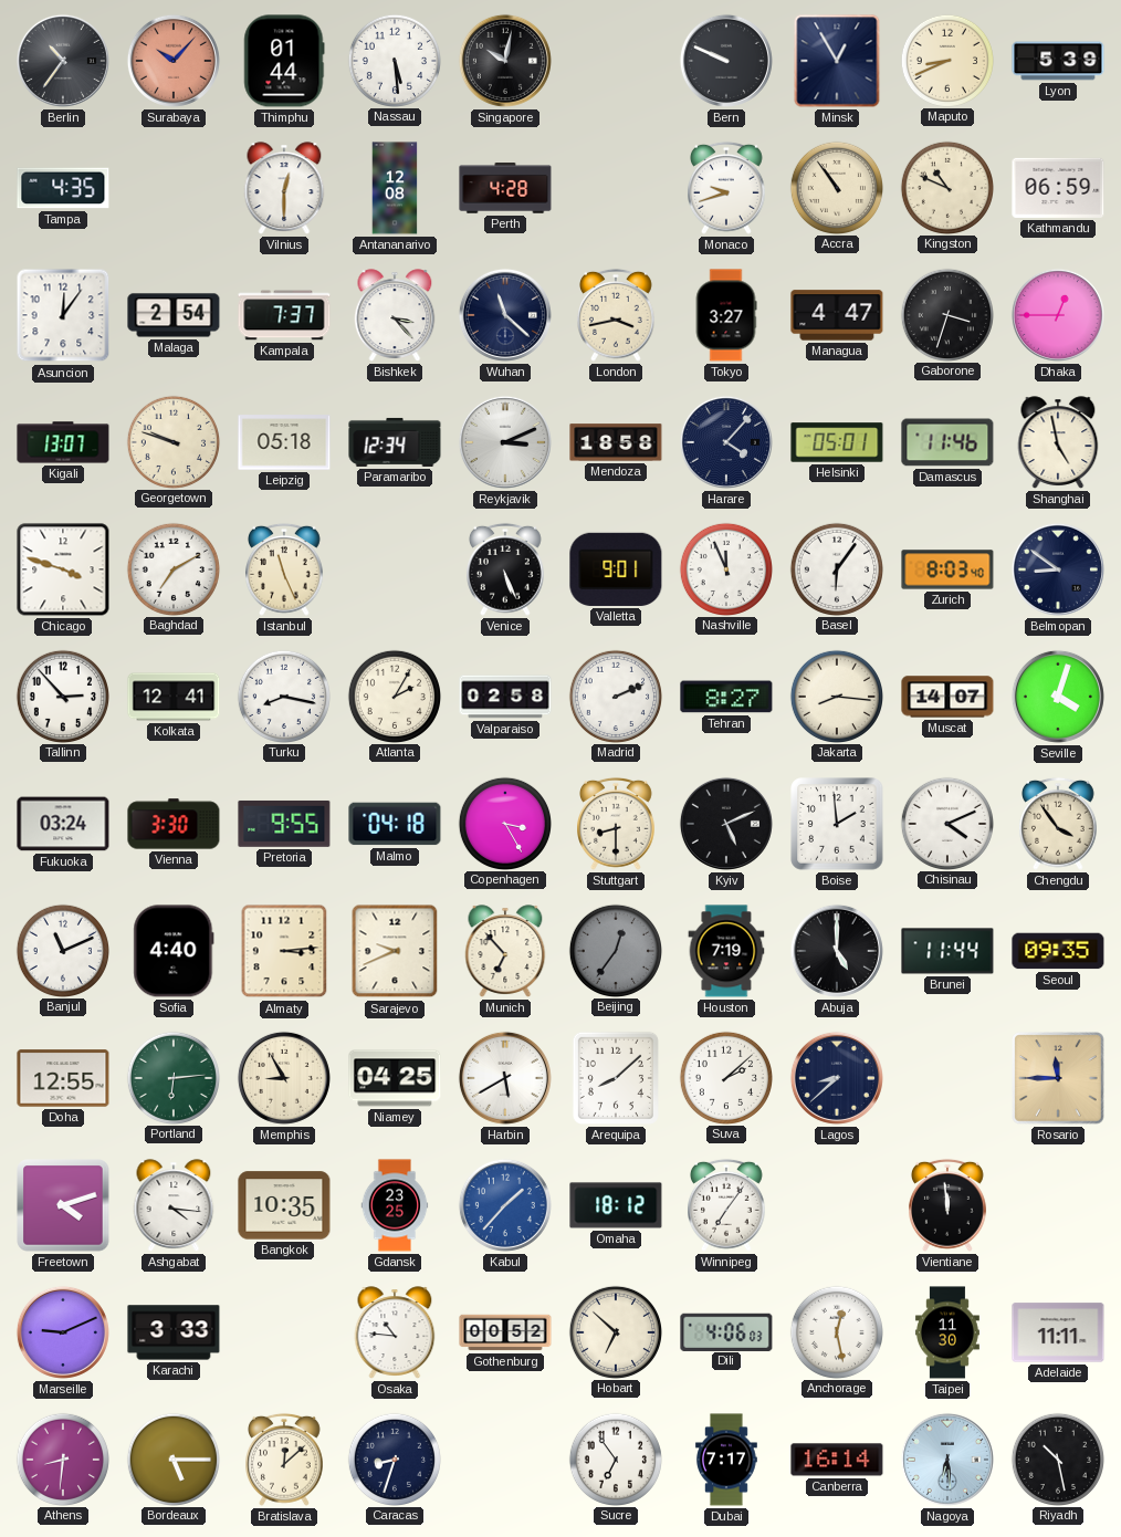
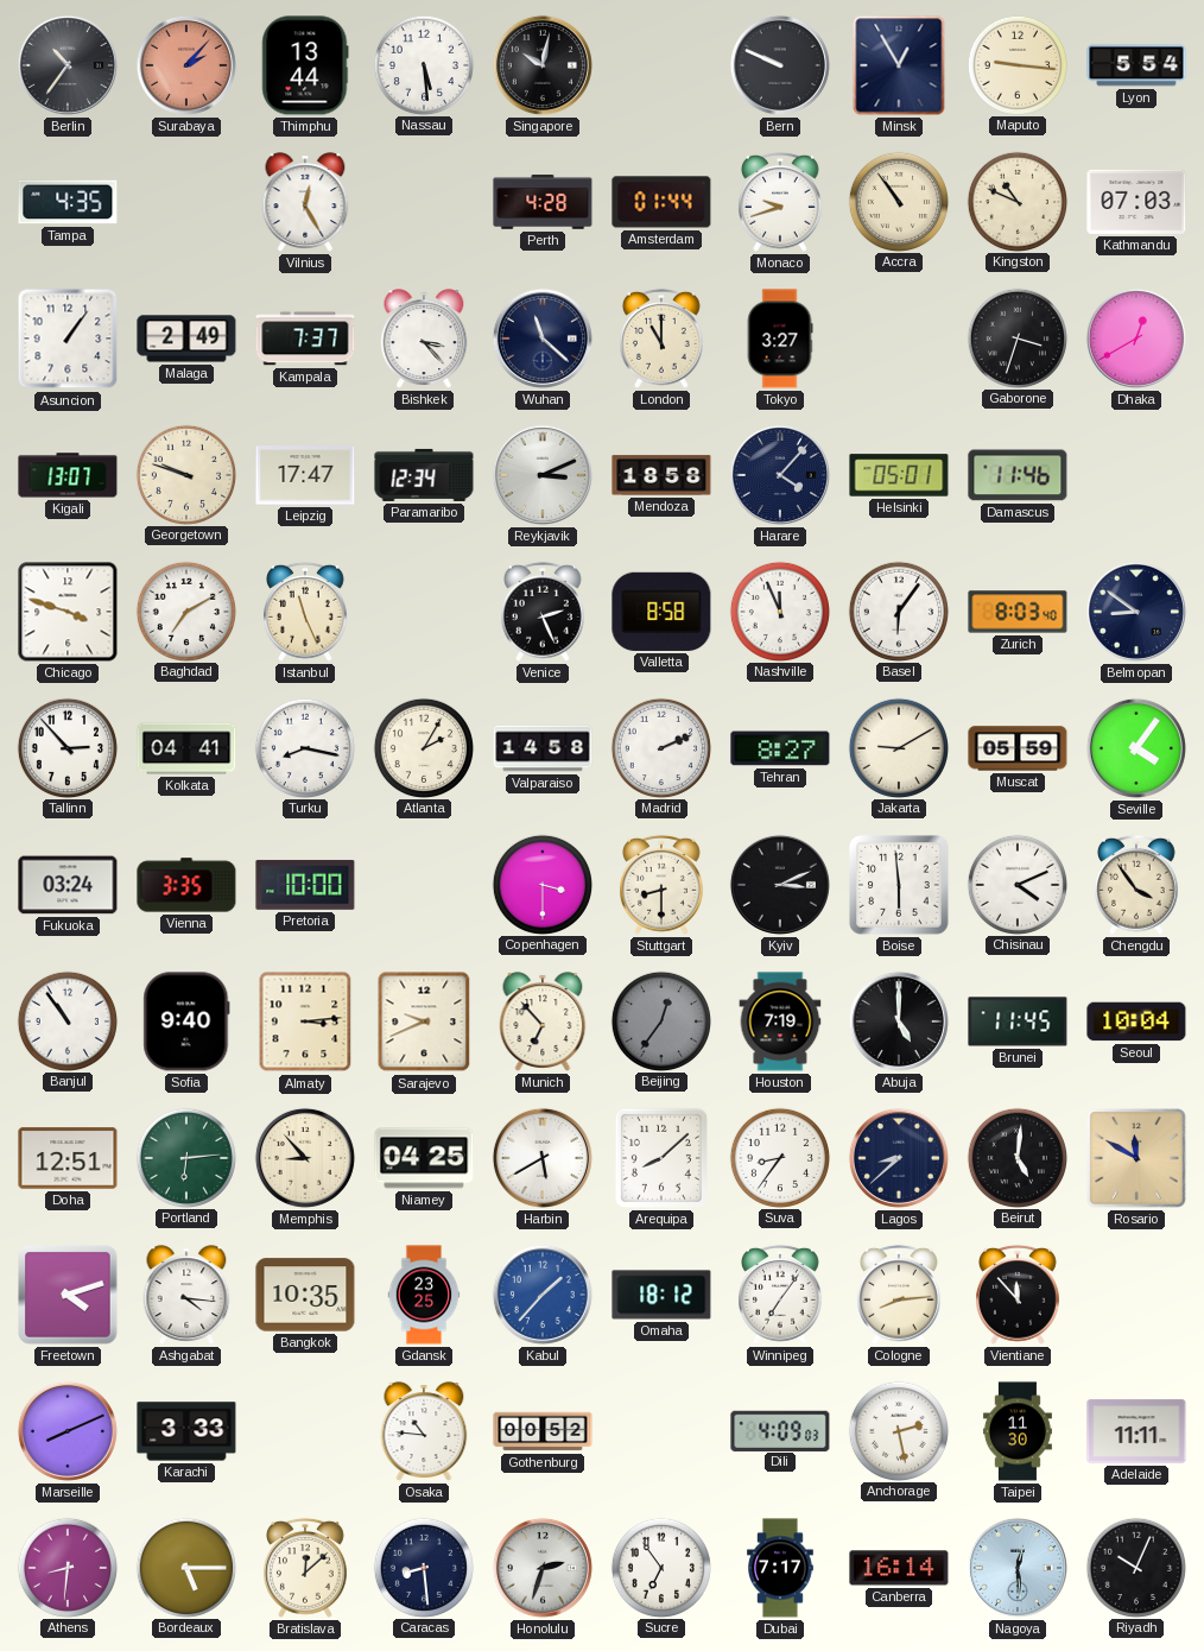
Surabaya: 10:07 -> 2:07 (186, 65)
Thimphu: 01:44 -> 13:44 (305, 65)
Maputo: 8:41 -> 9:16 (1016, 64)
Lyon: 5:39 -> 5:54 (1136, 65)
Vilnius: 12:30 -> 12:25 (305, 202)
Antananarivo: 12:08 -> none (395, 188)
Amsterdam: none -> 01:44 (661, 202)
Kathmandu: 06:59 -> 07:03 (1136, 202)
Asuncion: 12:06 -> 1:06 (68, 339)
Malaga: 2:54 -> 2:49 (186, 339)
London: 3:43 -> 11:00 (663, 339)
Managua: 4:47 -> none (837, 315)
Dhaka: 12:45 -> 12:40 (1136, 339)
Leipzig: 05:18 -> 17:47 (305, 475)
Shanghai: 4:58 -> none (1058, 442)
Venice: 5:26 -> 2:26 (544, 612)
Valletta: 9:01 -> 8:58 (661, 612)
Kolkata: 12:41 -> 04:41 (186, 748)
Valparaiso: 02:58 -> 14:58 (543, 748)
Jakarta: 8:16 -> 9:10 (898, 747)
Muscat: 14:07 -> 05:59 (1018, 748)
Seville: 4:03 -> 4:06 (1136, 748)
Vienna: 3:30 -> 3:35 (186, 885)
Pretoria: 9:55 -> 10:00 (305, 885)
Malmo: 04:18 -> none (395, 824)
Copenhagen: 3:25 -> 3:30 (541, 884)
Kyiv: 5:11 -> 3:11 (780, 885)
Boise: 1:59 -> 5:59 (899, 885)
Banjul: 11:11 -> 10:54 (66, 1020)
Sofia: 4:40 -> 9:40 (186, 1021)
Brunei: 11:44 -> 11:45 (1018, 1021)
Seoul: 09:35 -> 10:04 (1136, 1021)
Doha: 12:55 -> 12:51 (68, 1158)
Memphis: 8:55 -> 8:53 (305, 1158)
Suva: 2:08 -> 8:36 (779, 1157)
Beirut: none -> 5:01 (1016, 1157)
Rosario: 11:45 -> 11:50 (1136, 1158)
Cologne: none -> 8:14 (900, 1295)
Vientiane: 11:59 -> 11:53 (1019, 1295)
Marseille: 9:11 -> 8:11 (68, 1431)
Hobart: 6:52 -> none (615, 1331)
Dili: 4:06 -> 4:09 (780, 1430)
Anchorage: 12:28 -> 2:28 (898, 1430)
Caracas: 8:33 -> 8:29 (423, 1567)
Honolulu: none -> 2:33 (543, 1568)
Nagoya: 6:29 -> 12:29 (1018, 1568)
Riyadh: 10:28 -> 10:04 (1135, 1567)
